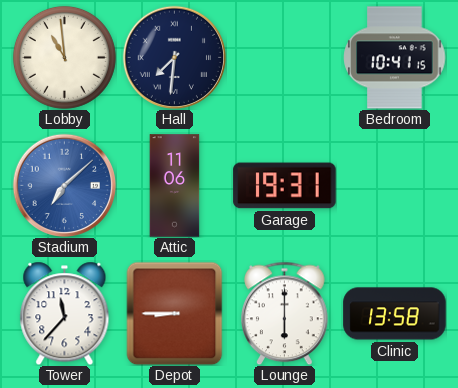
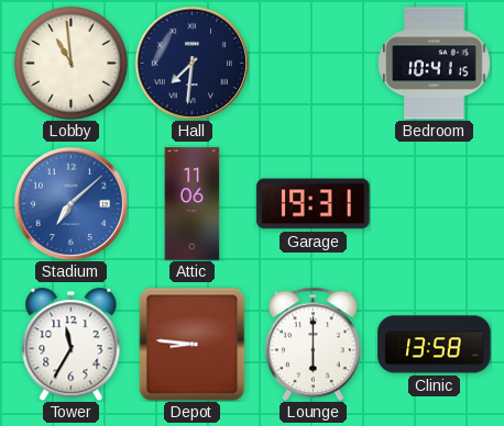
Tower: 11:37 -> 11:35 (72, 344)
Depot: 8:45 -> 8:46 (193, 344)
